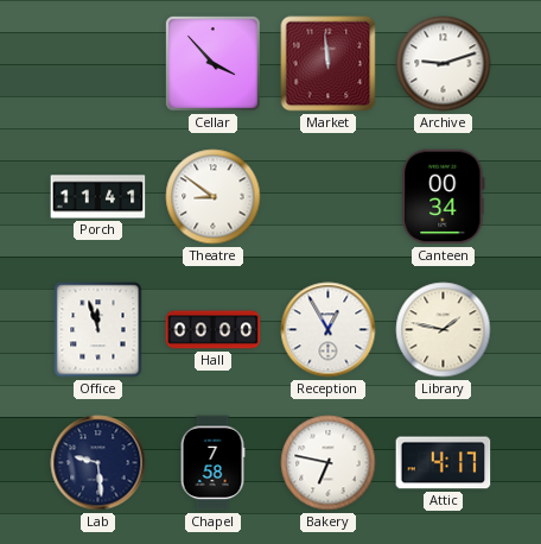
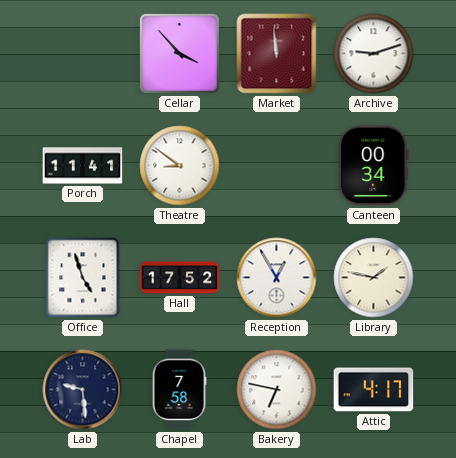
Office: 11:57 -> 4:57 (83, 278)
Hall: 00:00 -> 17:52 (180, 278)
